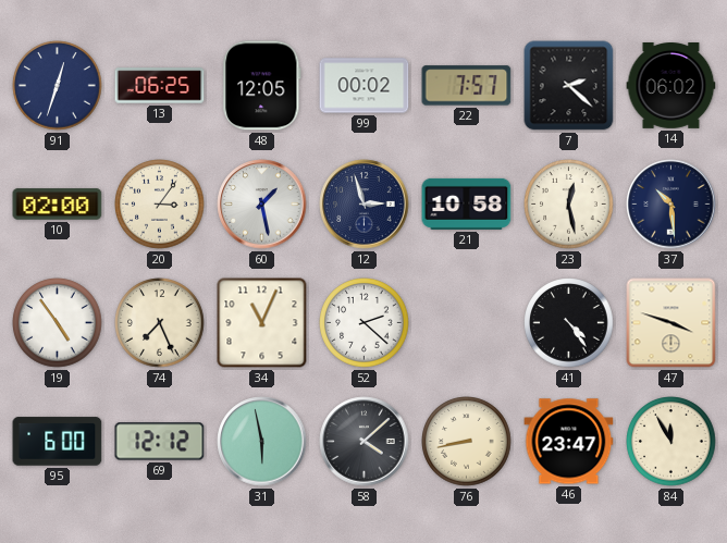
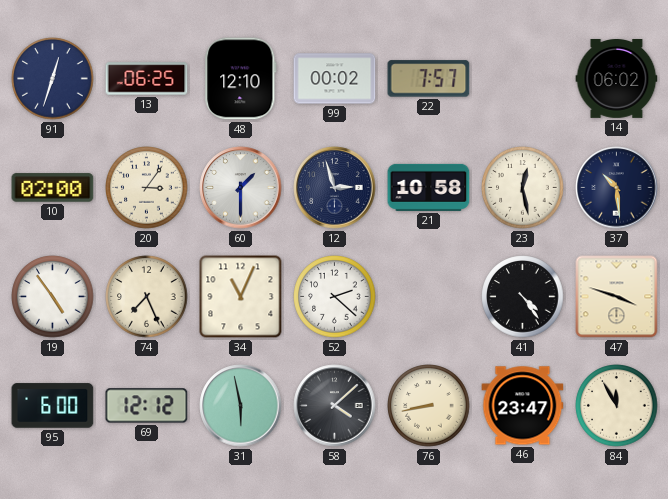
48: 12:05 -> 12:10 (241, 79)
7: 2:22 -> none (569, 86)
60: 1:28 -> 1:30 (241, 188)
